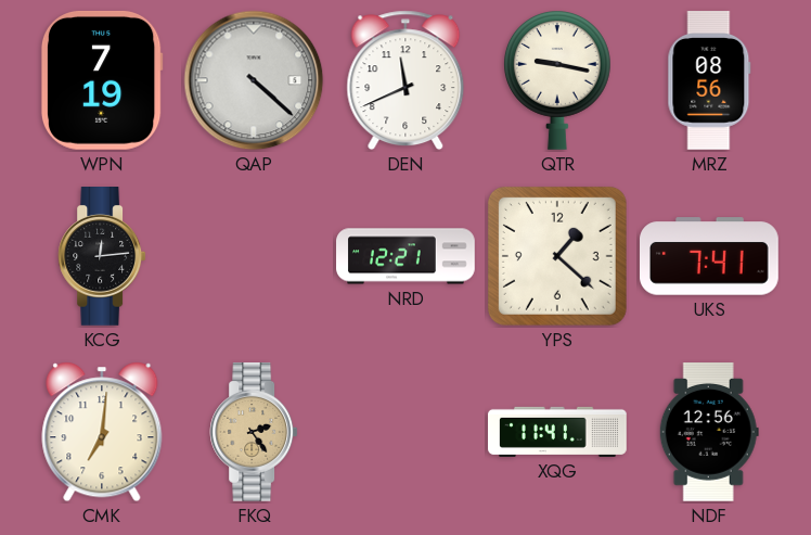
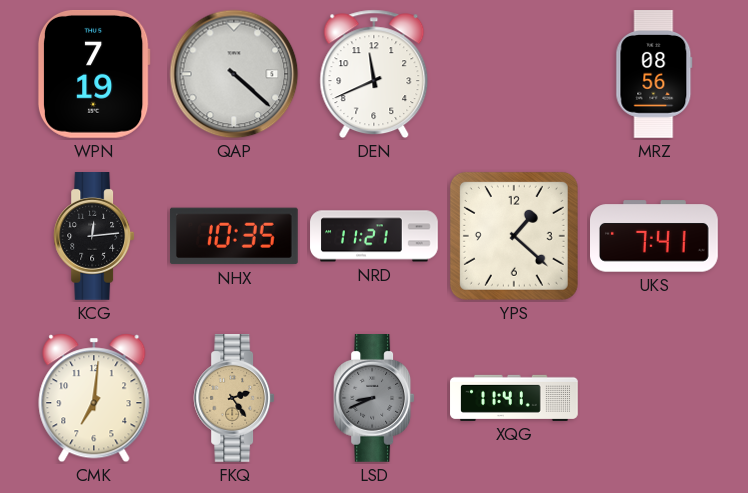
QTR: 9:17 -> none (557, 80)
NHX: none -> 10:35 (234, 236)
NRD: 12:21 -> 11:21 (374, 236)
LSD: none -> 8:41 (374, 399)
NDF: 12:56 -> none (709, 433)
